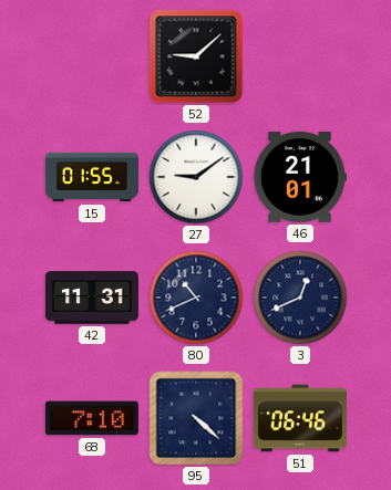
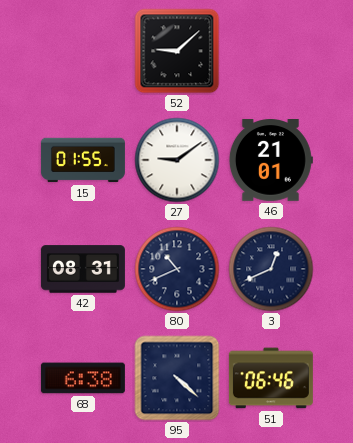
42: 11:31 -> 08:31 (83, 269)
68: 7:10 -> 6:38 (83, 378)
